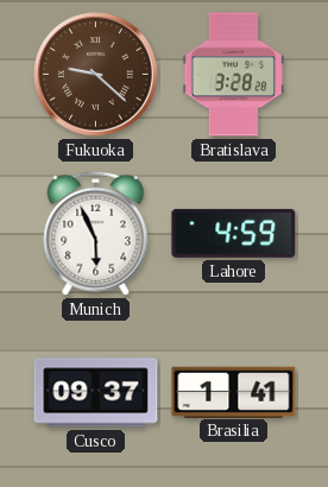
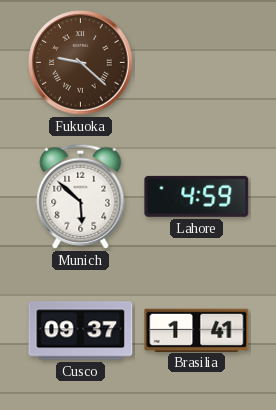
Bratislava: 3:28 -> none (233, 75)
Munich: 5:56 -> 5:52 (81, 196)
